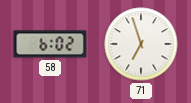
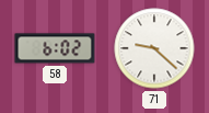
71: 6:57 -> 9:22 (154, 48)
